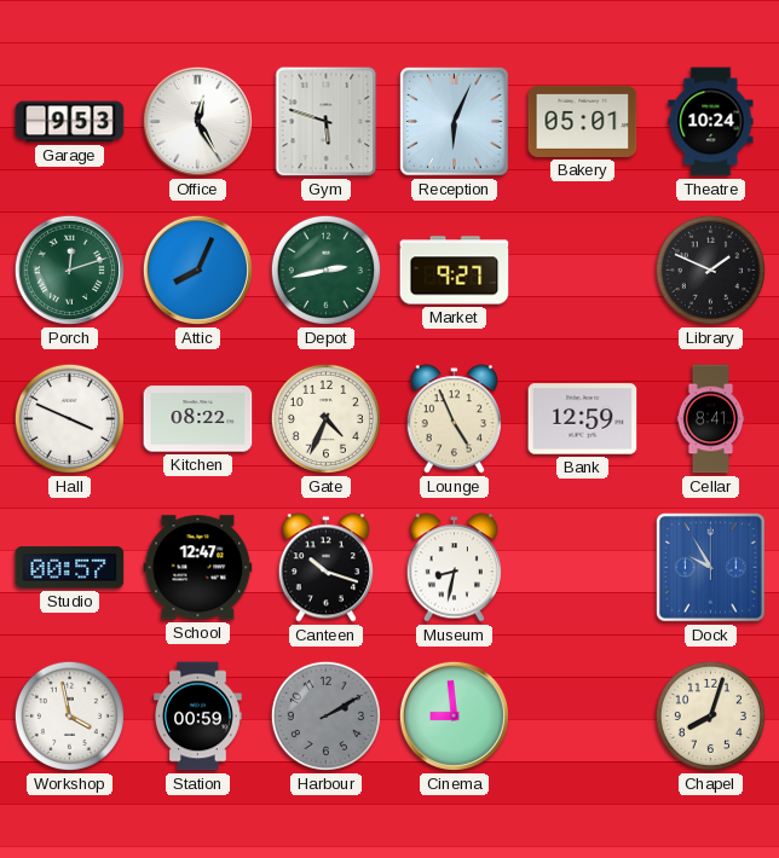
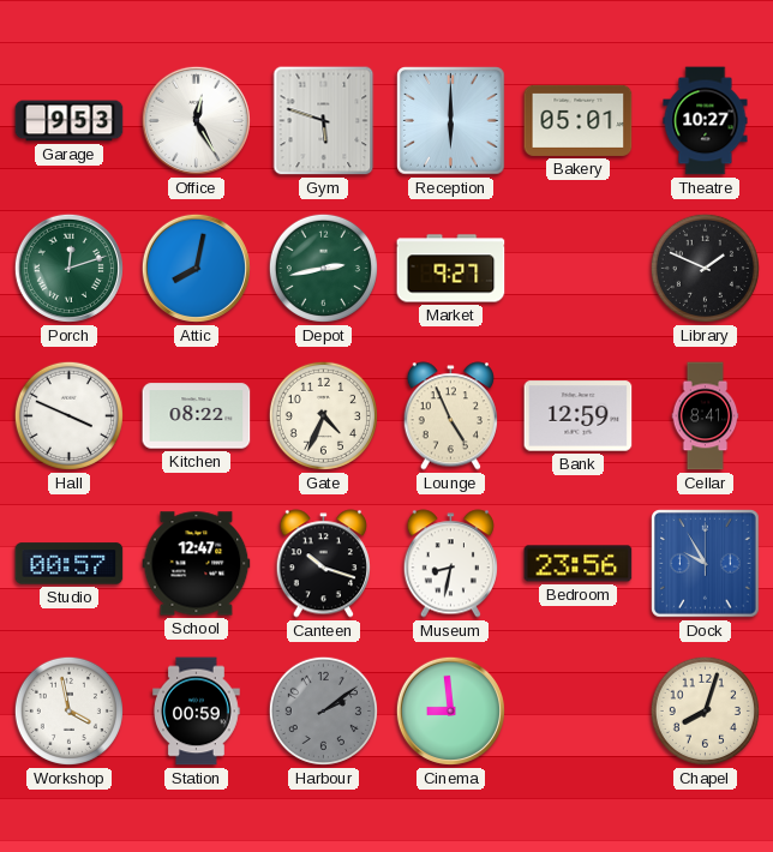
Reception: 6:04 -> 6:00 (451, 121)
Theatre: 10:24 -> 10:27 (706, 121)
Attic: 8:04 -> 8:02 (196, 268)
Bedroom: none -> 23:56 (579, 564)
Harbour: 2:10 -> 2:09 (323, 710)
